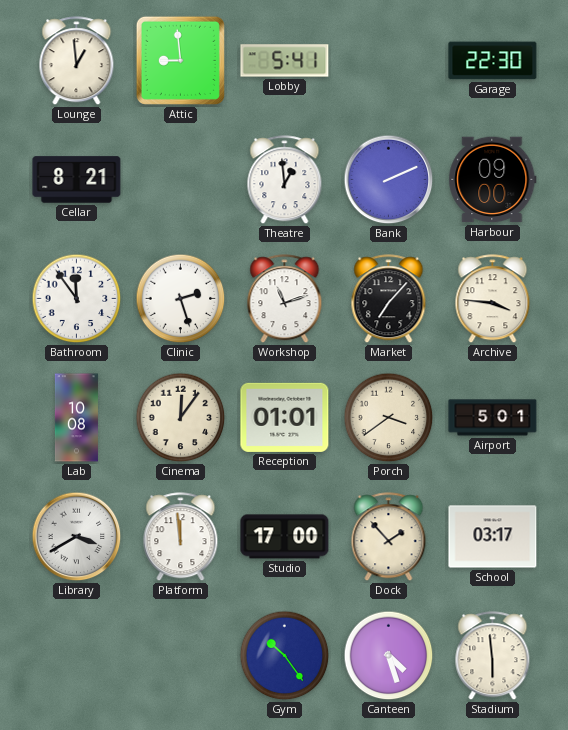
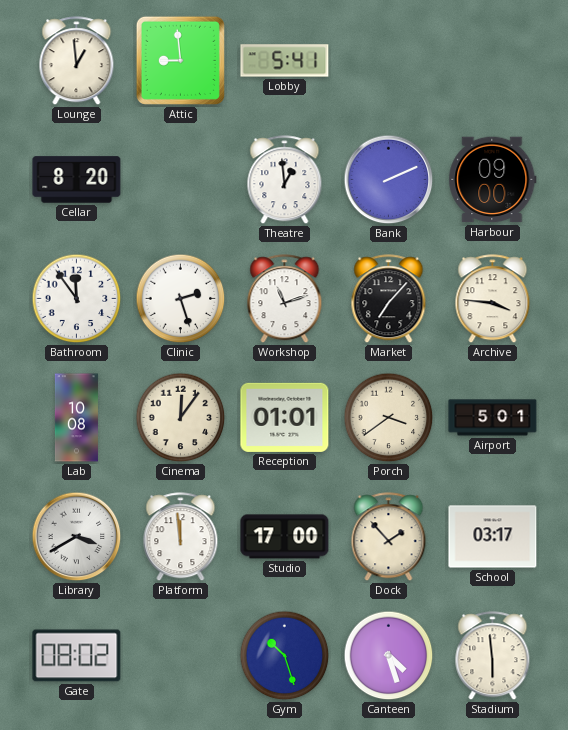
Garage: 22:30 -> none (493, 61)
Cellar: 8:21 -> 8:20 (77, 180)
Gate: none -> 08:02 (77, 656)
Gym: 10:24 -> 10:27 (285, 656)
